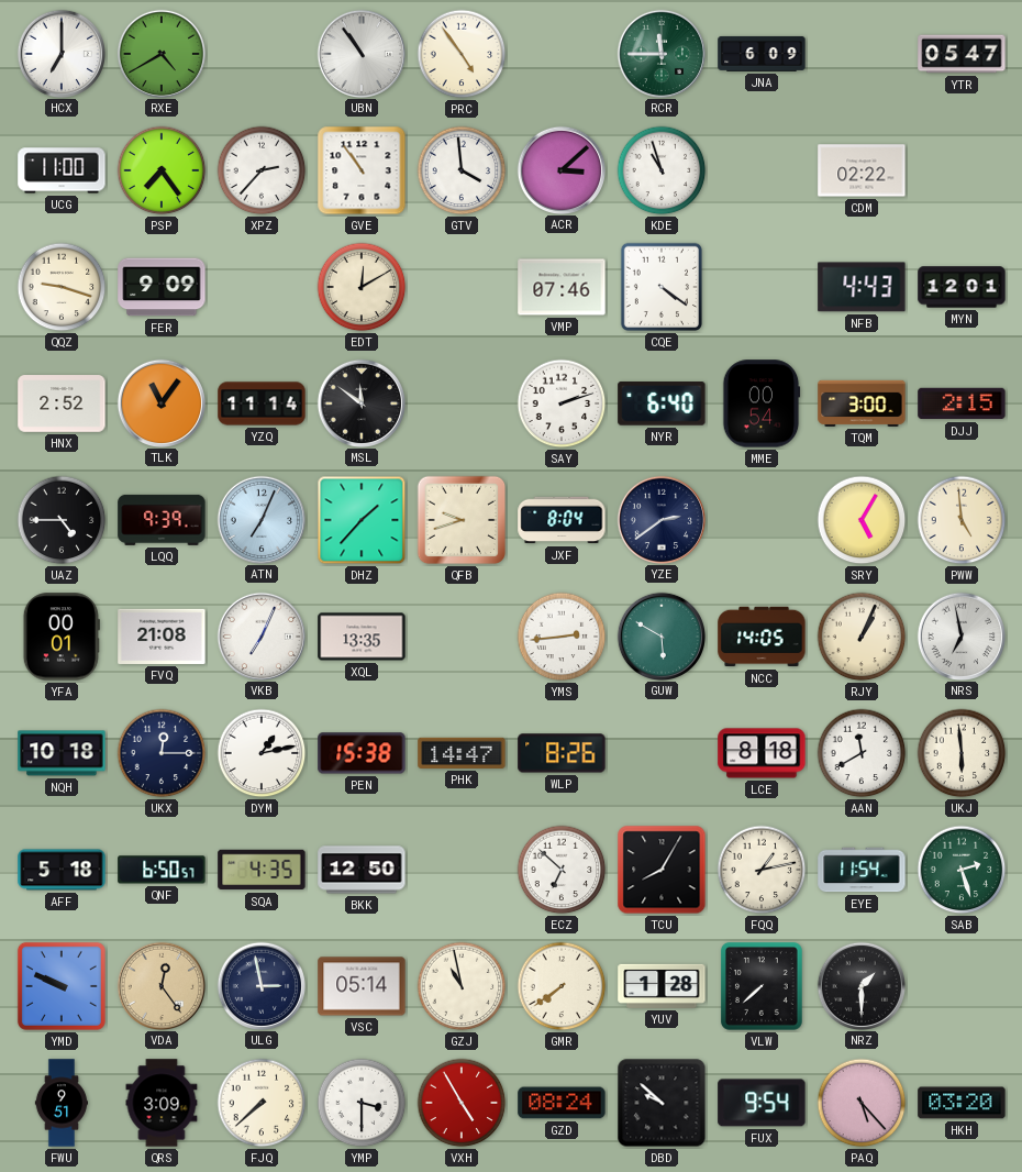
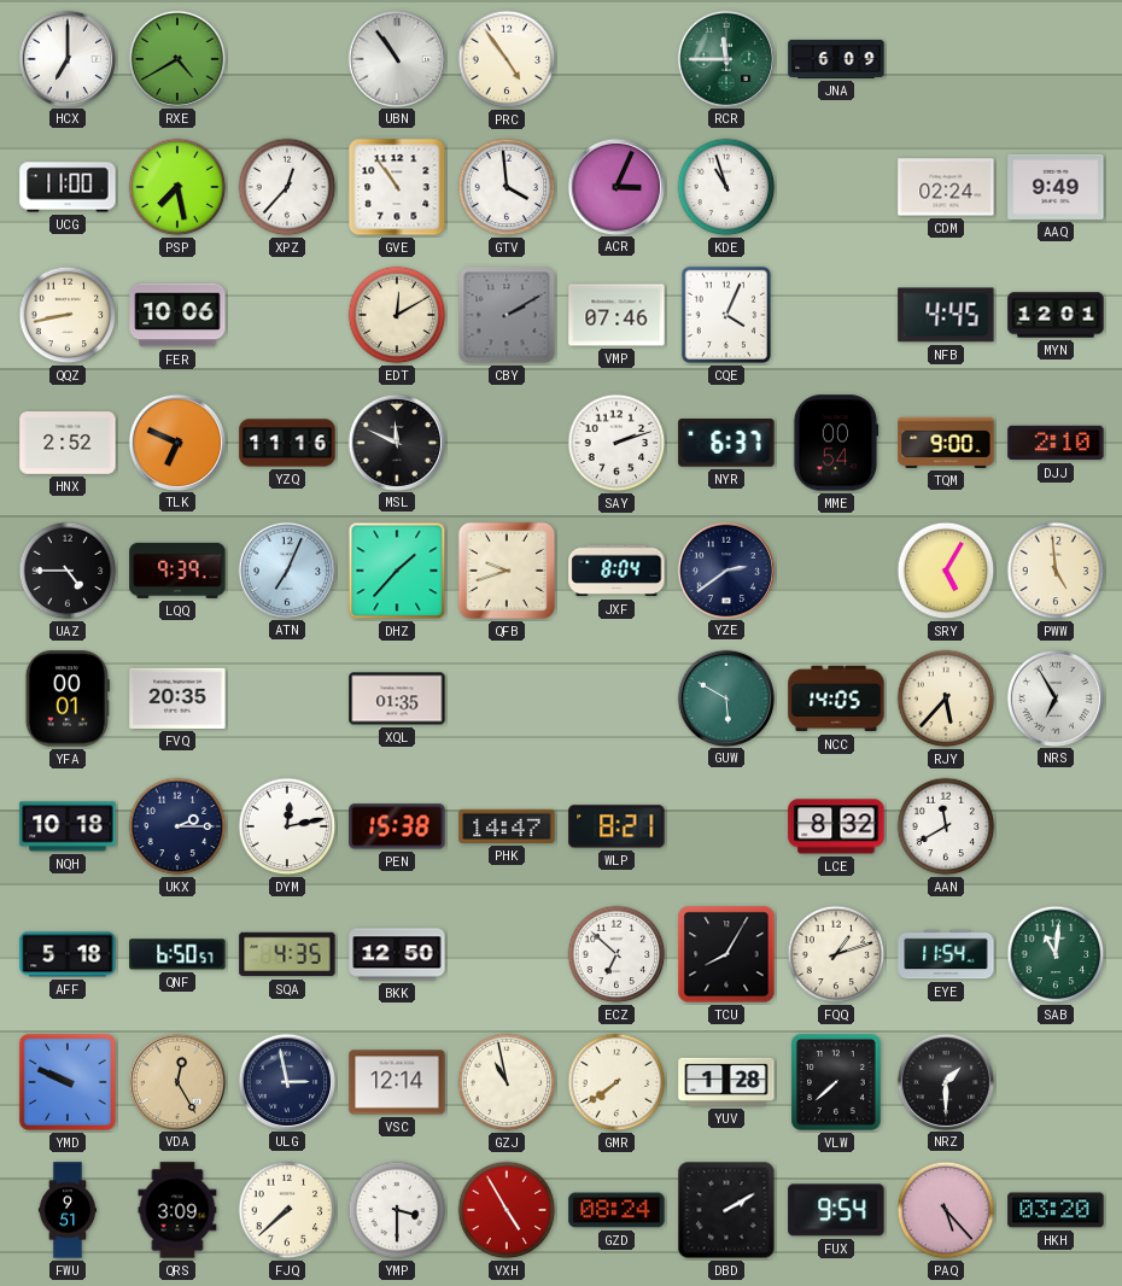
YTR: 05:47 -> none (962, 54)
PSP: 7:24 -> 7:28 (177, 187)
XPZ: 2:37 -> 12:37 (287, 187)
ACR: 3:08 -> 3:04 (615, 186)
CDM: 02:22 -> 02:24 (946, 187)
AAQ: none -> 9:49 (1056, 187)
QQZ: 9:18 -> 8:43 (68, 315)
FER: 9:09 -> 10:06 (177, 315)
CBY: none -> 2:10 (507, 315)
CQE: 4:21 -> 4:04 (725, 315)
NFB: 4:43 -> 4:45 (946, 315)
TLK: 11:06 -> 6:49 (176, 442)
YZQ: 11:14 -> 11:16 (287, 443)
MSL: 11:51 -> 11:49 (396, 442)
NYR: 6:40 -> 6:37 (726, 444)
TQM: 3:00 -> 9:00 (946, 443)
DJJ: 2:15 -> 2:10 (1056, 443)
FVQ: 21:08 -> 20:35 (177, 698)
VKB: 7:04 -> none (260, 635)
XQL: 13:35 -> 01:35 (397, 698)
YMS: 2:44 -> none (562, 637)
RJY: 1:04 -> 5:37 (946, 698)
NRS: 6:58 -> 6:55 (1054, 697)
UKX: 12:15 -> 2:15 (177, 826)
DYM: 1:13 -> 12:13 (287, 826)
WLP: 8:26 -> 8:21 (616, 826)
LCE: 8:18 -> 8:32 (836, 826)
UKJ: 5:59 -> none (962, 753)
FQQ: 1:13 -> 1:12 (836, 954)
SAB: 2:27 -> 11:01 (1056, 954)
VDA: 12:24 -> 12:25 (176, 1081)
VSC: 05:14 -> 12:14 (397, 1082)
DBD: 9:52 -> 2:10 (726, 1210)
